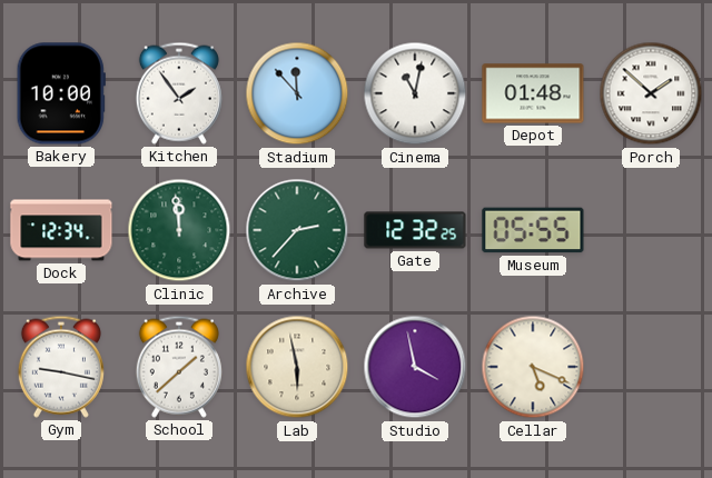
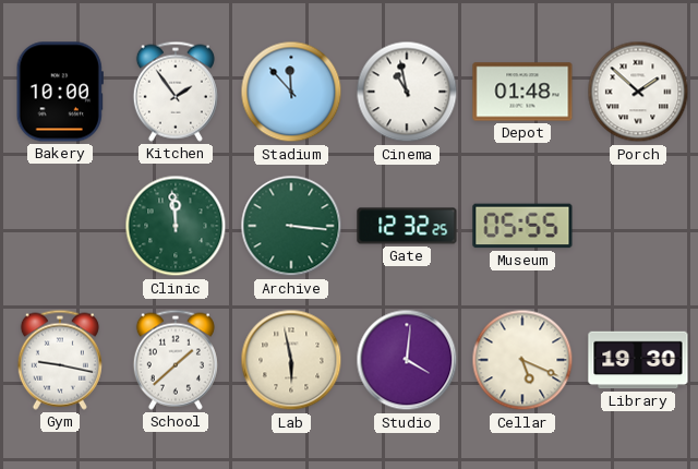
Cinema: 11:02 -> 10:58 (407, 92)
Dock: 12:34 -> none (61, 230)
Archive: 2:37 -> 3:16 (291, 226)
Studio: 3:58 -> 4:01 (407, 360)
Library: none -> 19:30 (638, 360)
